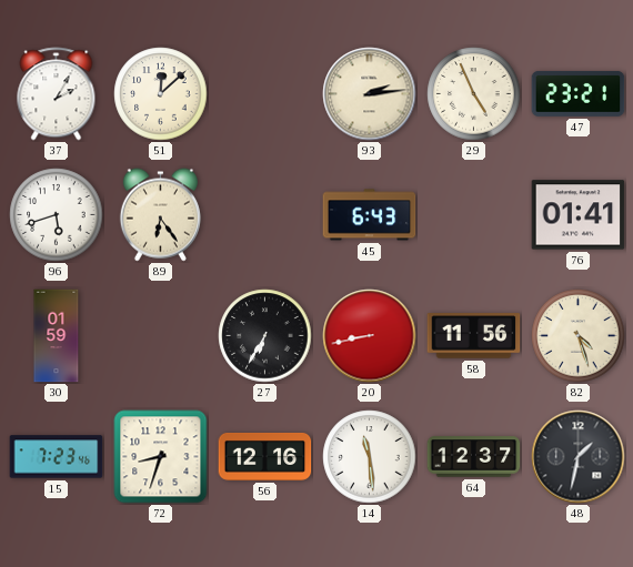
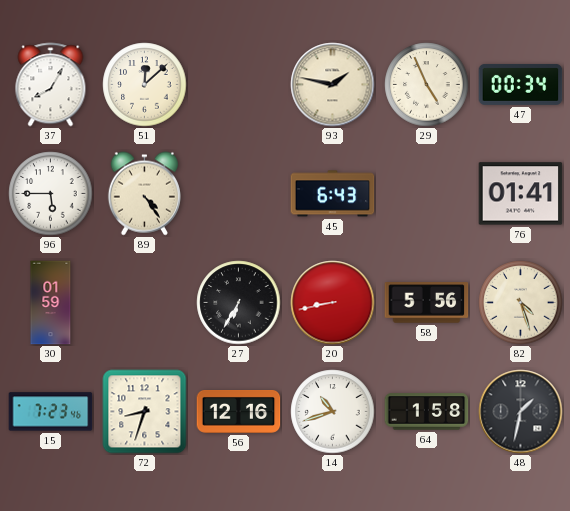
37: 2:05 -> 8:05 (51, 85)
93: 2:14 -> 1:47 (333, 85)
47: 23:21 -> 00:34 (521, 84)
96: 5:42 -> 5:45 (51, 194)
89: 6:24 -> 4:24 (144, 194)
58: 11:56 -> 5:56 (427, 303)
14: 11:29 -> 10:42 (333, 412)
64: 12:37 -> 1:58 (427, 412)
